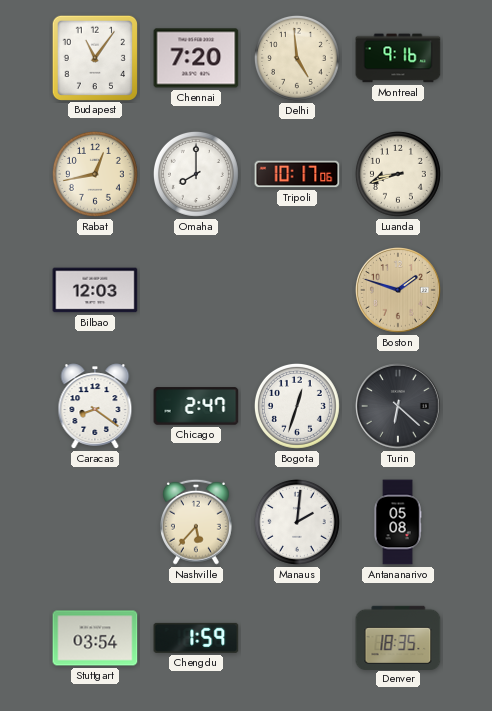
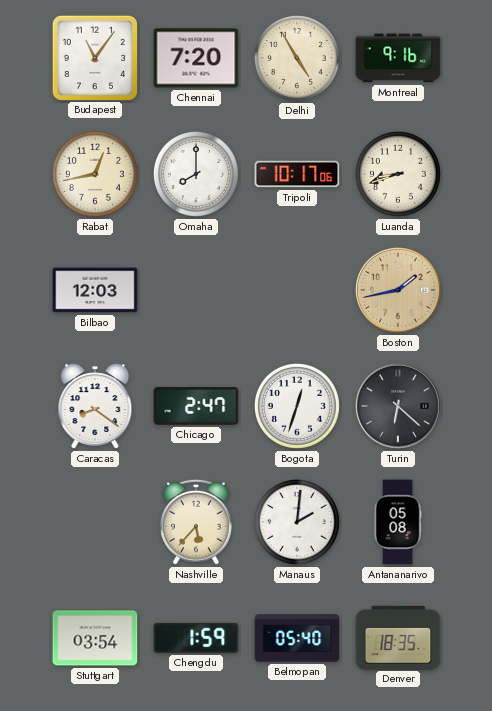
Delhi: 4:59 -> 4:55 (297, 58)
Boston: 1:48 -> 1:43 (399, 291)
Belmopan: none -> 05:40 (297, 638)
